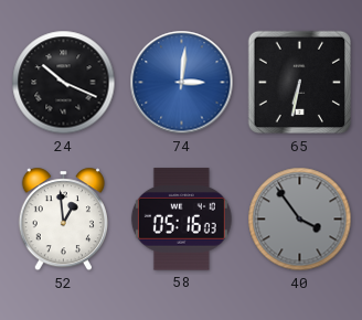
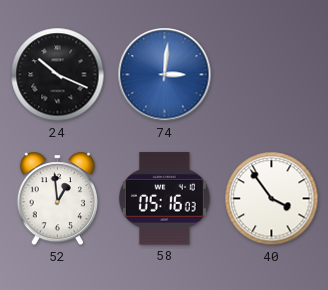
65: 6:32 -> none (300, 83)
40 dial: grey -> white (272, 199)
